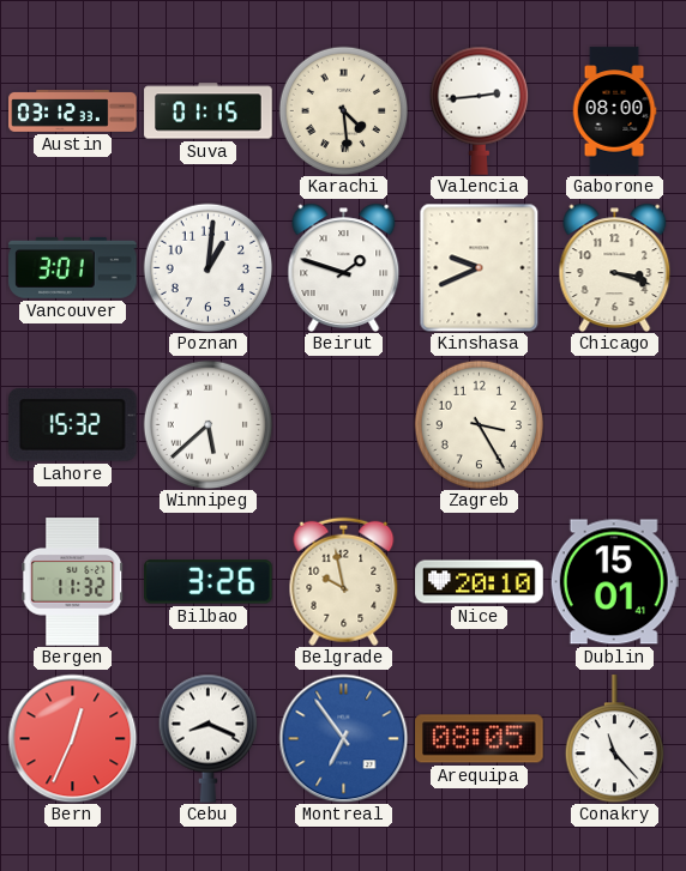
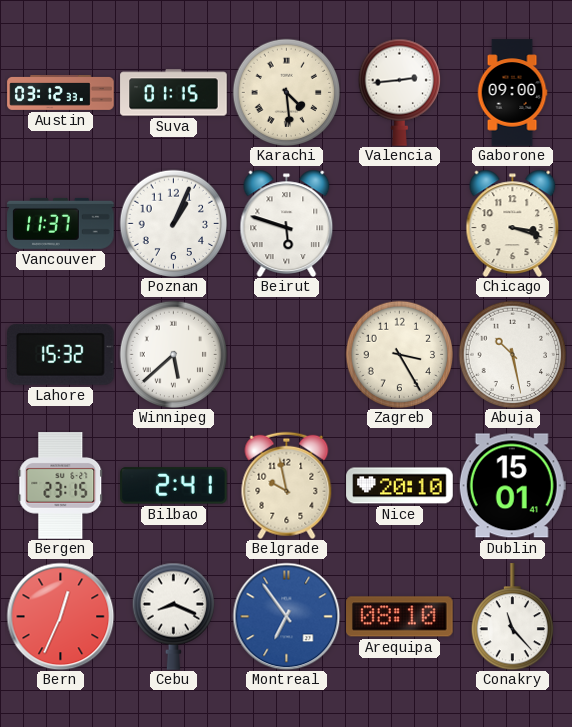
Gaborone: 08:00 -> 09:00 (512, 93)
Vancouver: 3:01 -> 11:37 (61, 223)
Poznan: 1:01 -> 1:04 (173, 223)
Beirut: 1:48 -> 5:48 (287, 223)
Kinshasa: 9:41 -> none (480, 267)
Abuja: none -> 10:28 (512, 354)
Bergen: 11:32 -> 23:15 (61, 486)
Bilbao: 3:26 -> 2:41 (174, 486)
Arequipa: 08:05 -> 08:10 (400, 617)
